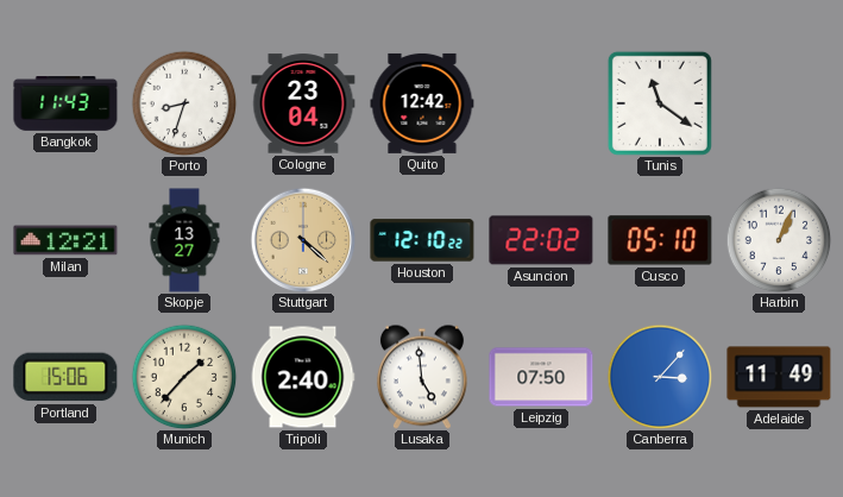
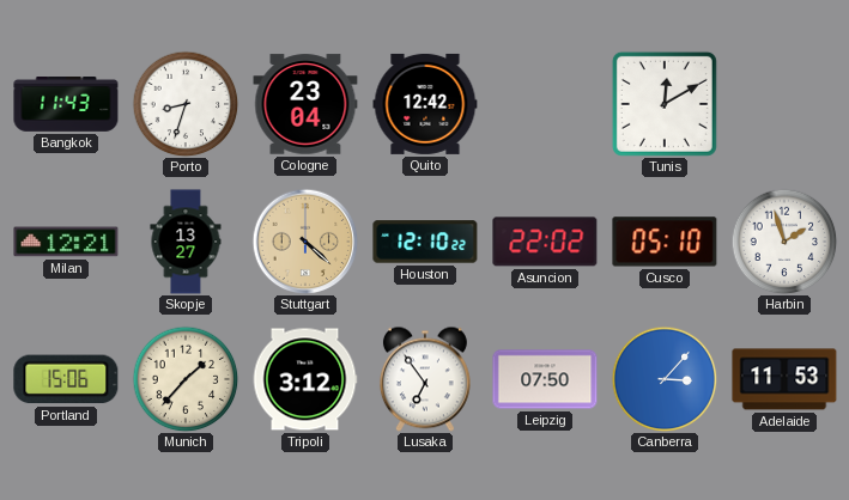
Tunis: 11:21 -> 12:10 (665, 104)
Harbin: 1:04 -> 1:57 (784, 242)
Tripoli: 2:40 -> 3:12 (305, 379)
Lusaka: 4:59 -> 6:54 (425, 379)
Adelaide: 11:49 -> 11:53 (784, 379)
